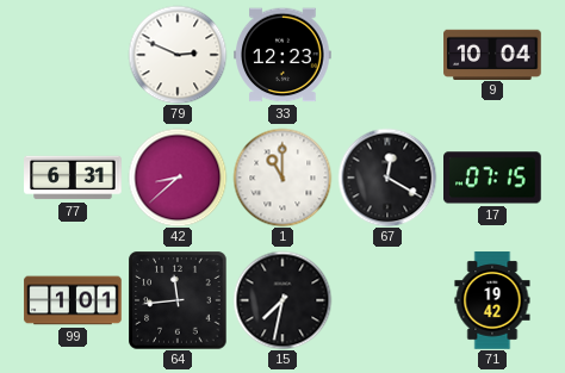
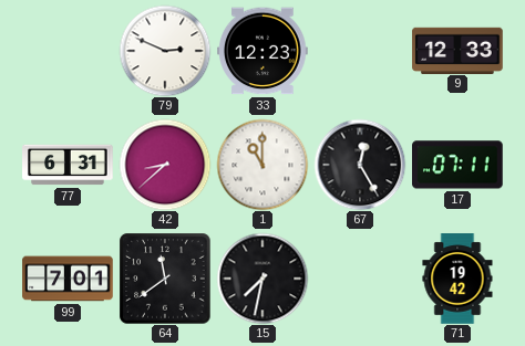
9: 10:04 -> 12:33 (457, 50)
67: 12:20 -> 12:25 (360, 165)
17: 07:15 -> 07:11 (459, 165)
99: 1:01 -> 7:01 (68, 279)
64: 11:44 -> 11:39 (165, 279)
